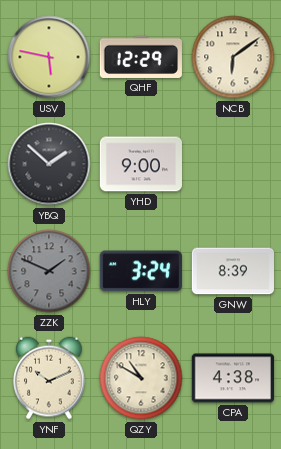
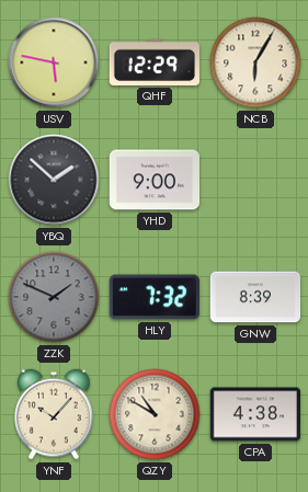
NCB: 6:09 -> 6:05 (255, 62)
HLY: 3:24 -> 7:32 (155, 297)
YNF: 10:11 -> 10:07 (54, 414)
